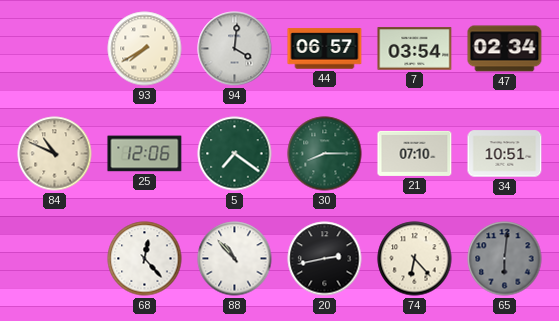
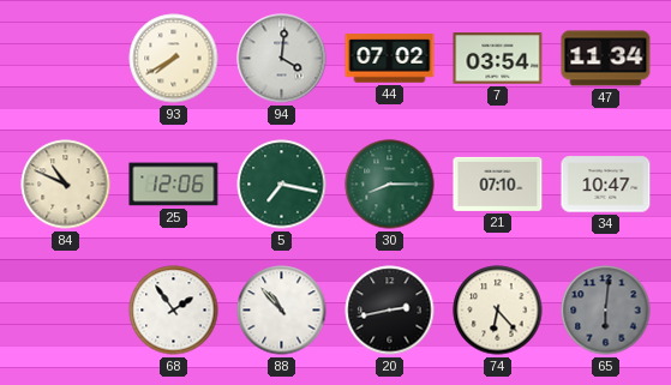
44: 06:57 -> 07:02 (390, 59)
47: 02:34 -> 11:34 (606, 59)
5: 7:21 -> 7:17 (282, 185)
34: 10:51 -> 10:47 (606, 185)
68: 12:23 -> 1:54 (174, 311)
